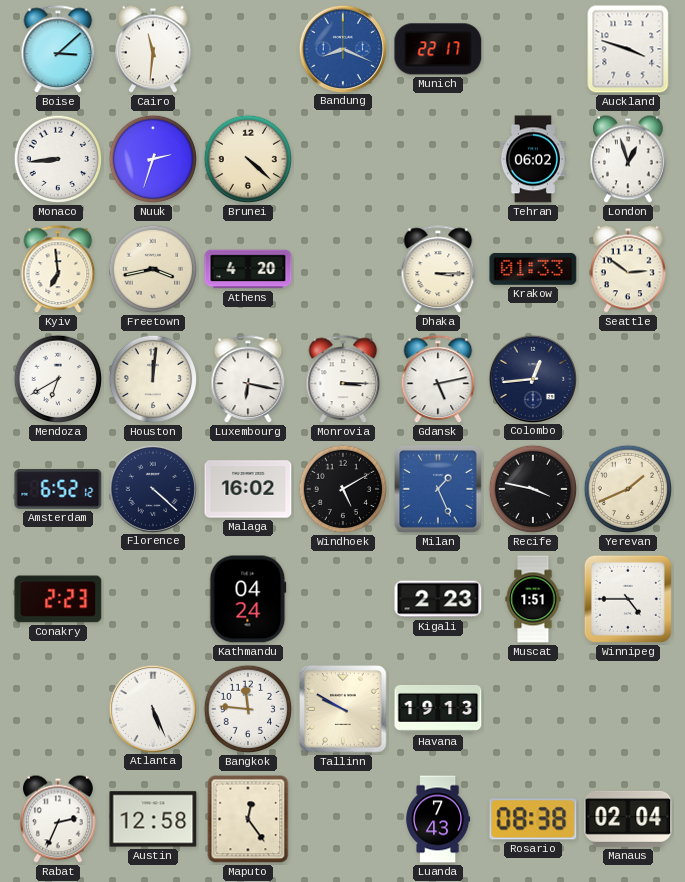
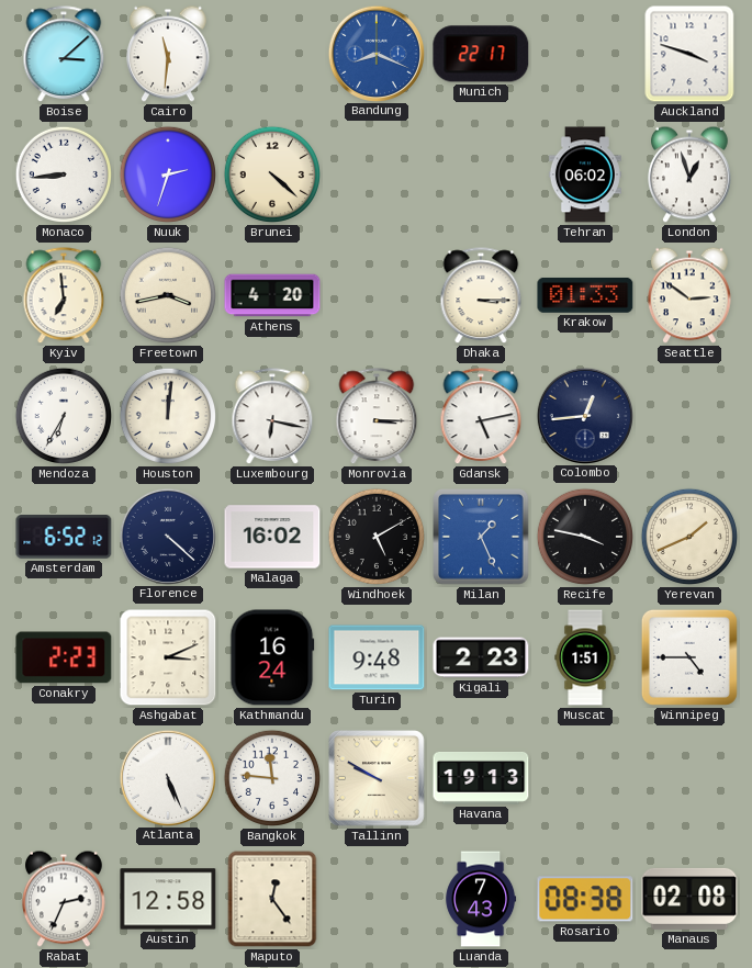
Mendoza: 6:40 -> 6:35 (64, 416)
Ashgabat: none -> 3:11 (168, 657)
Kathmandu: 04:24 -> 16:24 (272, 657)
Turin: none -> 9:48 (377, 657)
Manaus: 02:04 -> 02:08 (689, 899)
